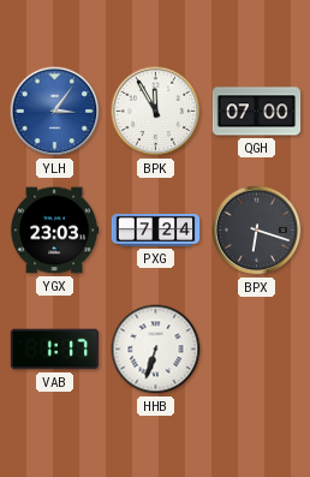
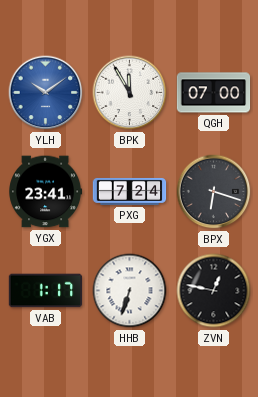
YLH: 3:06 -> 10:09 (46, 93)
YGX: 23:03 -> 23:41 (46, 192)
ZVN: none -> 12:47 (214, 291)
